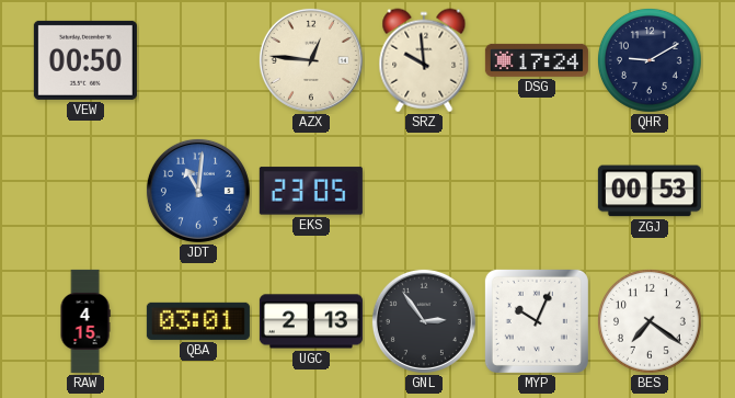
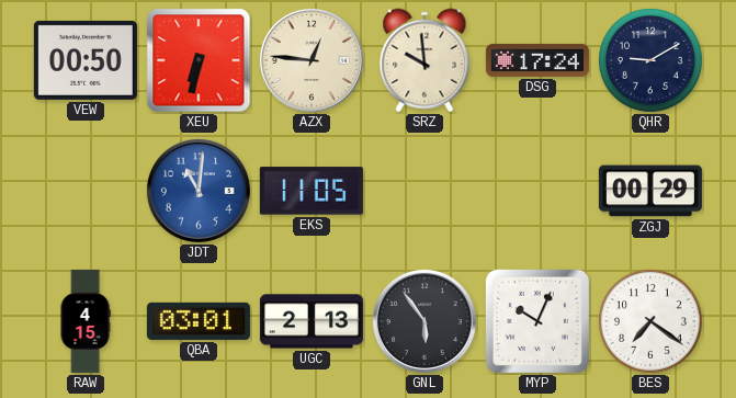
XEU: none -> 6:32 (199, 60)
EKS: 23:05 -> 11:05 (312, 191)
ZGJ: 00:53 -> 00:29 (650, 191)
GNL: 2:54 -> 5:54 (424, 321)
